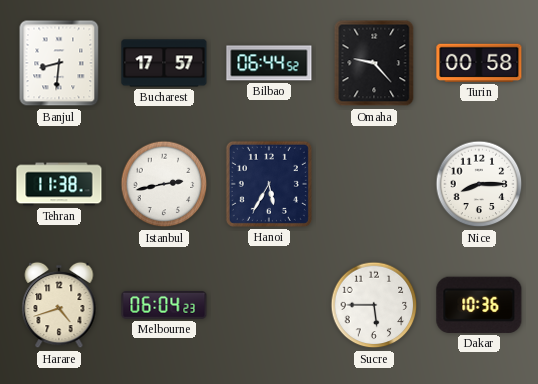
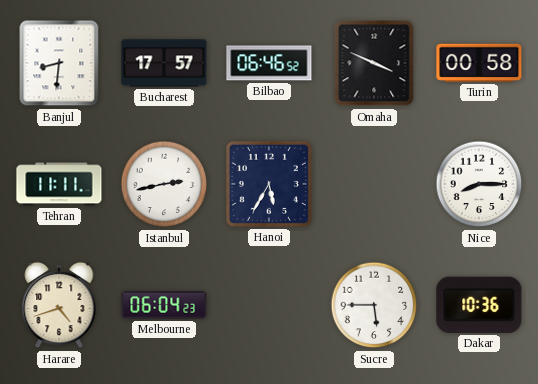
Bilbao: 06:44 -> 06:46 (269, 63)
Omaha: 9:23 -> 3:49 (374, 63)
Tehran: 11:38 -> 11:11 (59, 184)
